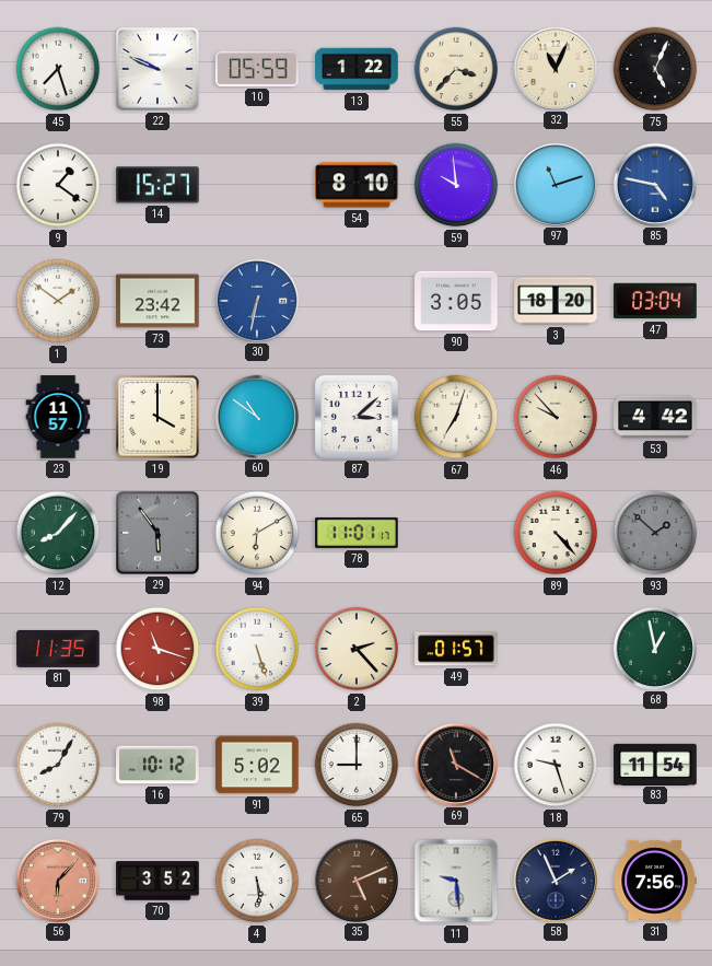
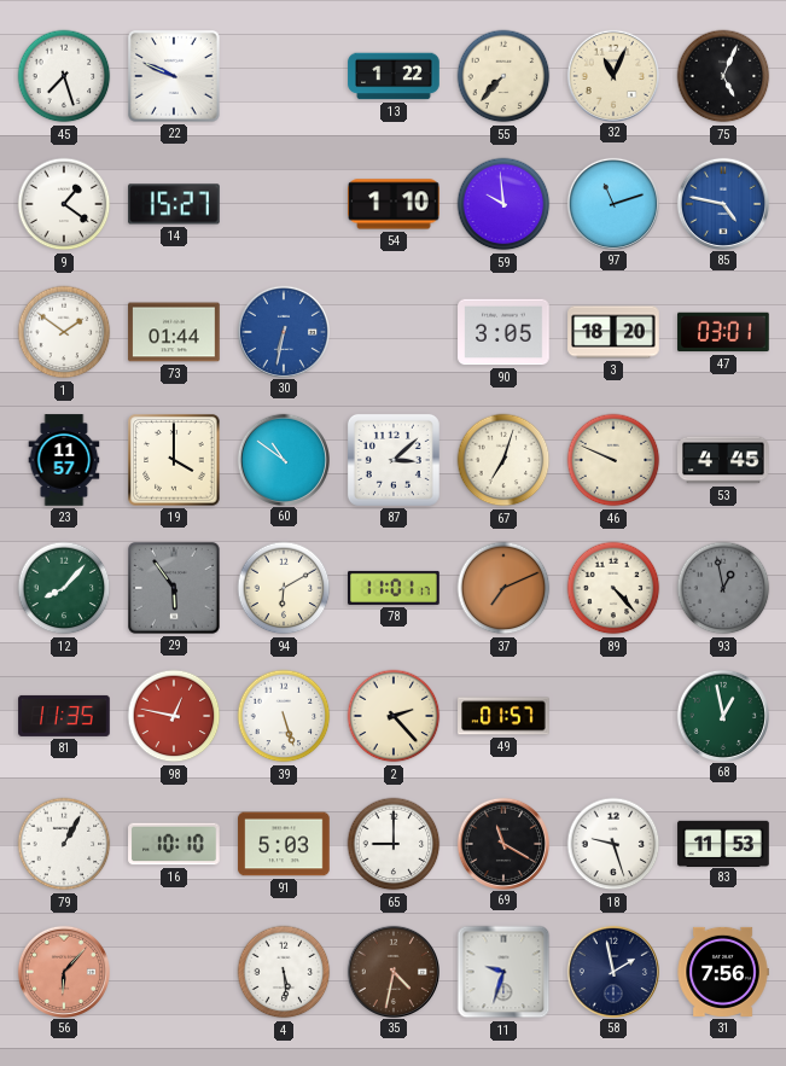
10: 05:59 -> none (258, 69)
55: 3:37 -> 7:37 (503, 76)
54: 8:10 -> 1:10 (394, 204)
73: 23:42 -> 01:44 (174, 332)
47: 03:04 -> 03:01 (723, 332)
46: 9:53 -> 9:49 (613, 460)
53: 4:42 -> 4:45 (723, 460)
37: none -> 7:11 (503, 588)
93: 1:52 -> 12:58 (723, 588)
98: 11:18 -> 12:47 (174, 716)
79: 8:05 -> 1:05 (64, 844)
16: 10:12 -> 10:10 (174, 844)
91: 5:02 -> 5:03 (284, 844)
83: 11:54 -> 11:53 (723, 843)
70: 3:52 -> none (157, 881)
35: 5:11 -> 4:32 (392, 971)
11: 9:29 -> 9:33 (503, 972)
58: 1:56 -> 1:58 (612, 971)
